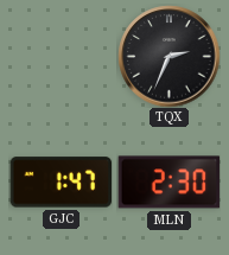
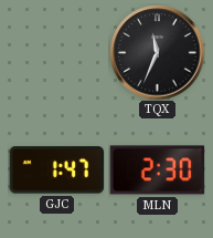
TQX: 2:34 -> 11:34 (157, 52)
